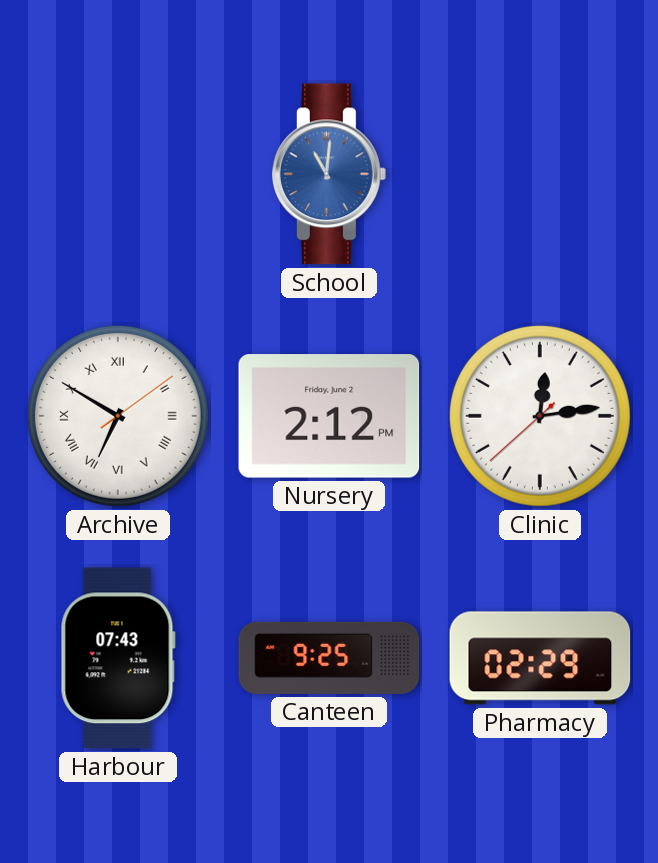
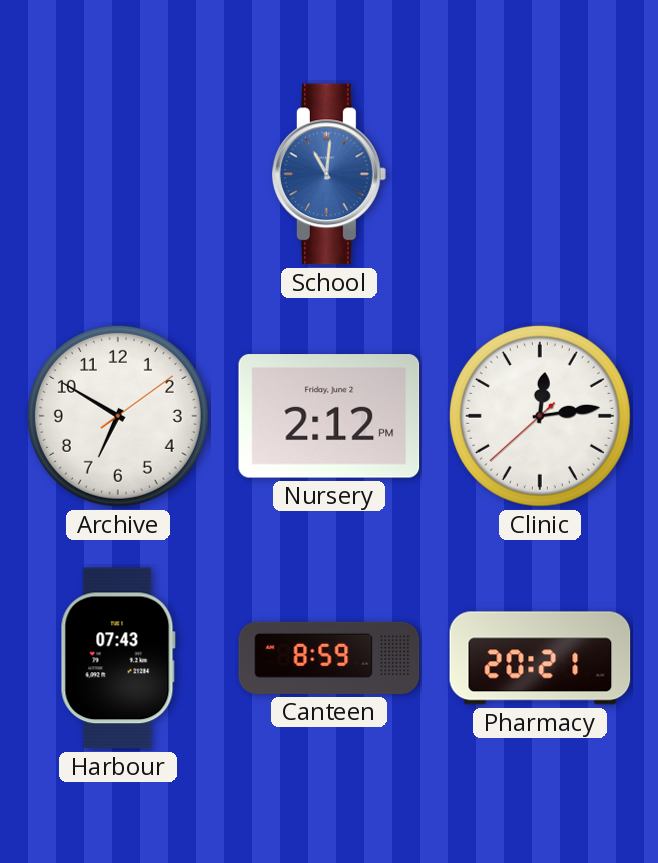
Archive numerals: Roman -> Arabic (118, 416)
Canteen: 9:25 -> 8:59 (329, 658)
Pharmacy: 02:29 -> 20:21 (540, 658)
